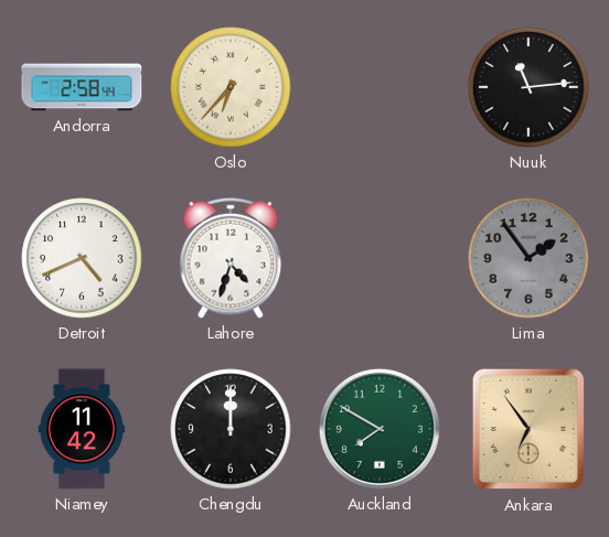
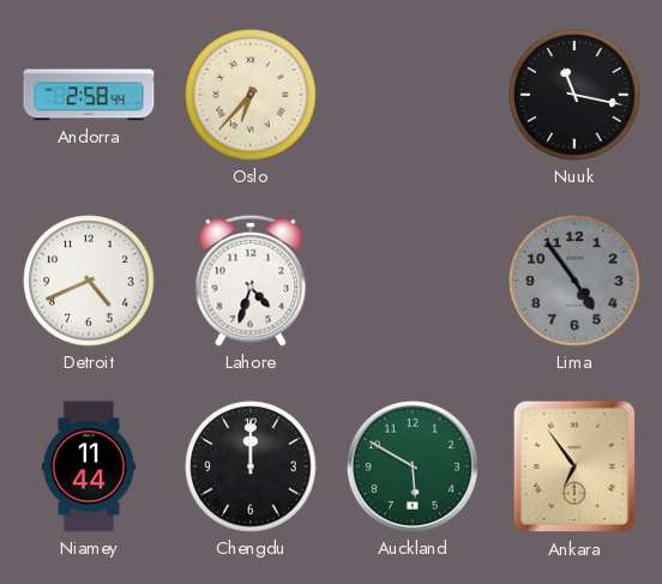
Nuuk: 11:14 -> 11:17 (574, 95)
Lima: 1:54 -> 4:54 (574, 281)
Niamey: 11:42 -> 11:44 (88, 466)
Auckland: 7:50 -> 5:50 (413, 466)
